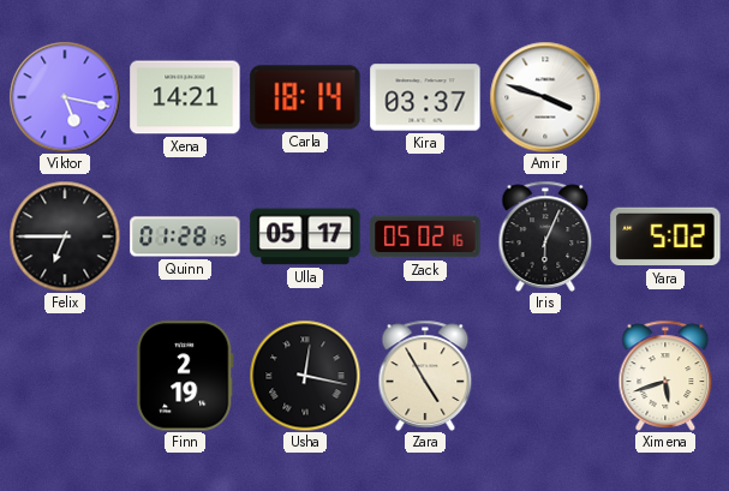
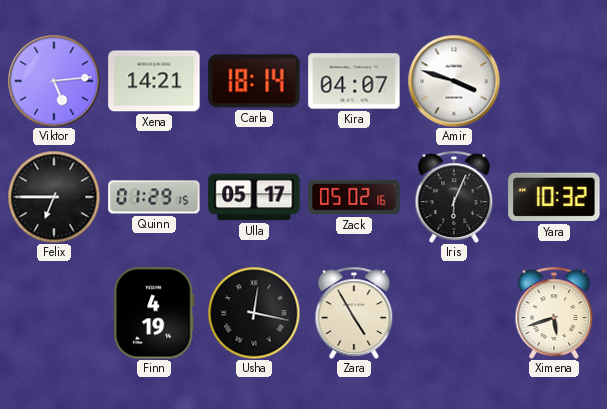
Viktor: 5:17 -> 5:14 (54, 81)
Kira: 03:37 -> 04:07 (354, 81)
Quinn: 01:28 -> 01:29 (154, 197)
Yara: 5:02 -> 10:32 (554, 197)
Finn: 2:19 -> 4:19 (154, 313)
